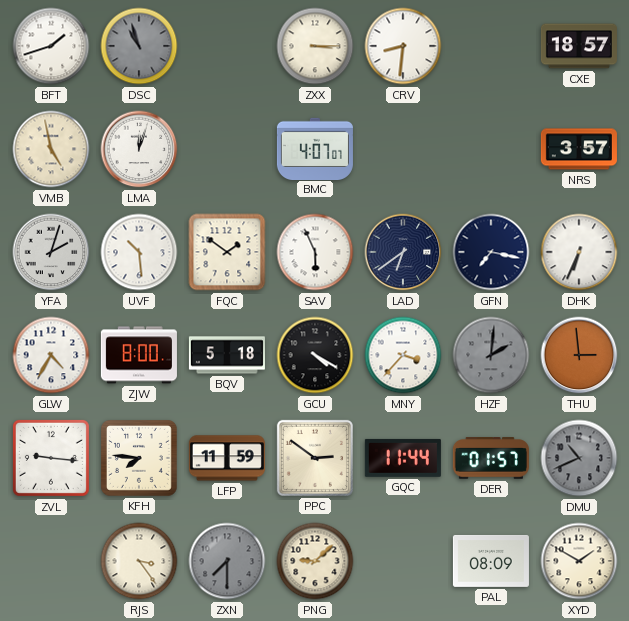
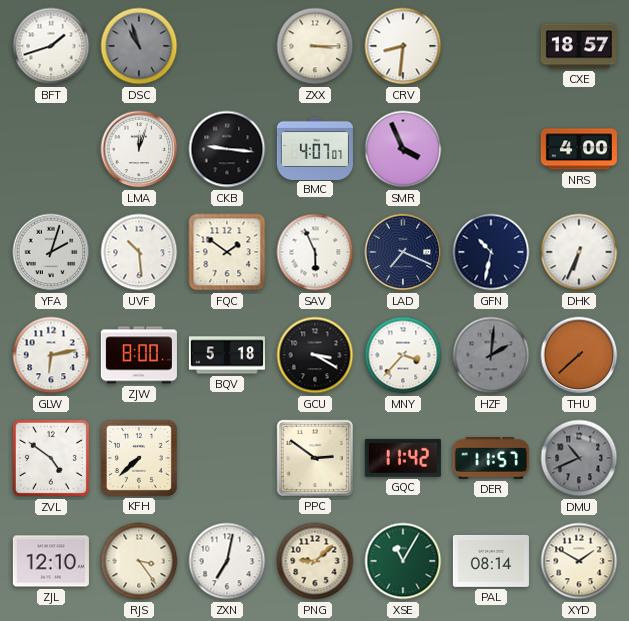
VMB: 4:58 -> none (51, 149)
CKB: none -> 9:16 (227, 149)
SMR: none -> 3:56 (403, 149)
NRS: 3:57 -> 4:00 (579, 149)
LAD: 6:39 -> 7:19 (403, 252)
GFN: 7:17 -> 10:32 (491, 252)
GLW: 4:35 -> 6:13 (51, 355)
GCU: 4:20 -> 3:20 (315, 355)
THU: 2:59 -> 7:38 (579, 355)
ZVL: 9:16 -> 4:51 (51, 458)
KFH: 7:46 -> 7:38 (139, 458)
LFP: 11:59 -> none (227, 458)
GQC: 11:44 -> 11:42 (403, 458)
DER: 01:57 -> 11:57 (491, 458)
ZJL: none -> 12:10 (51, 561)
ZXN: 7:30 -> 7:02 (227, 561)
ZXN dial: grey -> white (227, 561)
XSE: none -> 11:05 (403, 561)
PAL: 08:09 -> 08:14 (491, 561)
